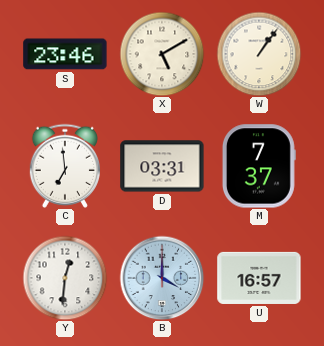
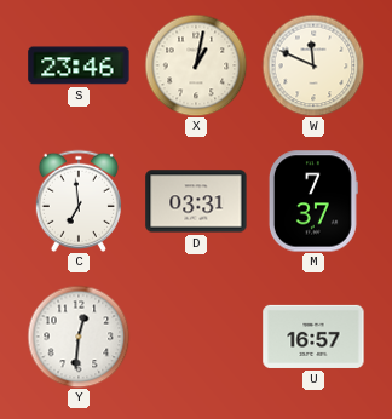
X: 5:10 -> 1:02 (196, 65)
W: 1:06 -> 11:49 (313, 65)
B: 4:00 -> none (162, 278)
